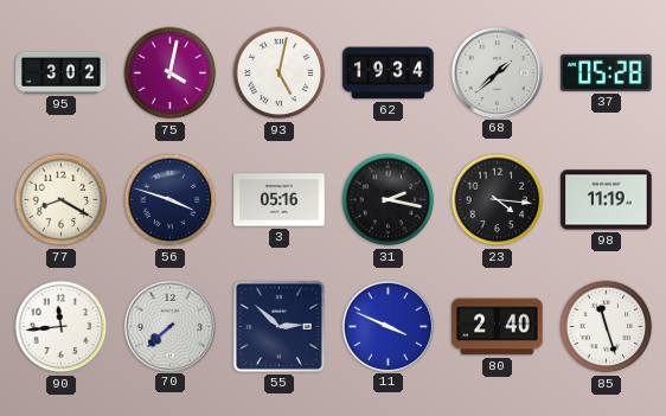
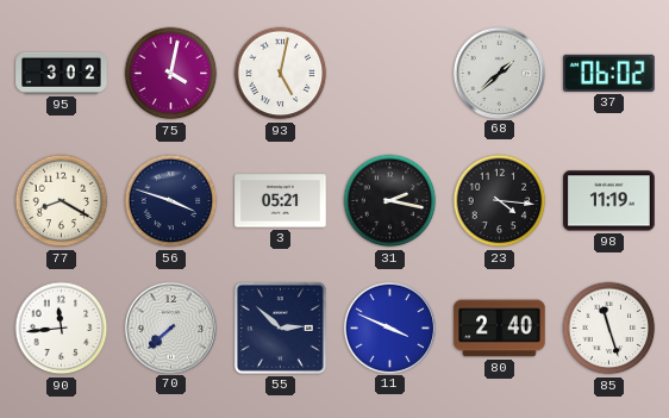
62: 19:34 -> none (389, 73)
37: 05:28 -> 06:02 (609, 73)
3: 05:16 -> 05:21 (281, 201)
